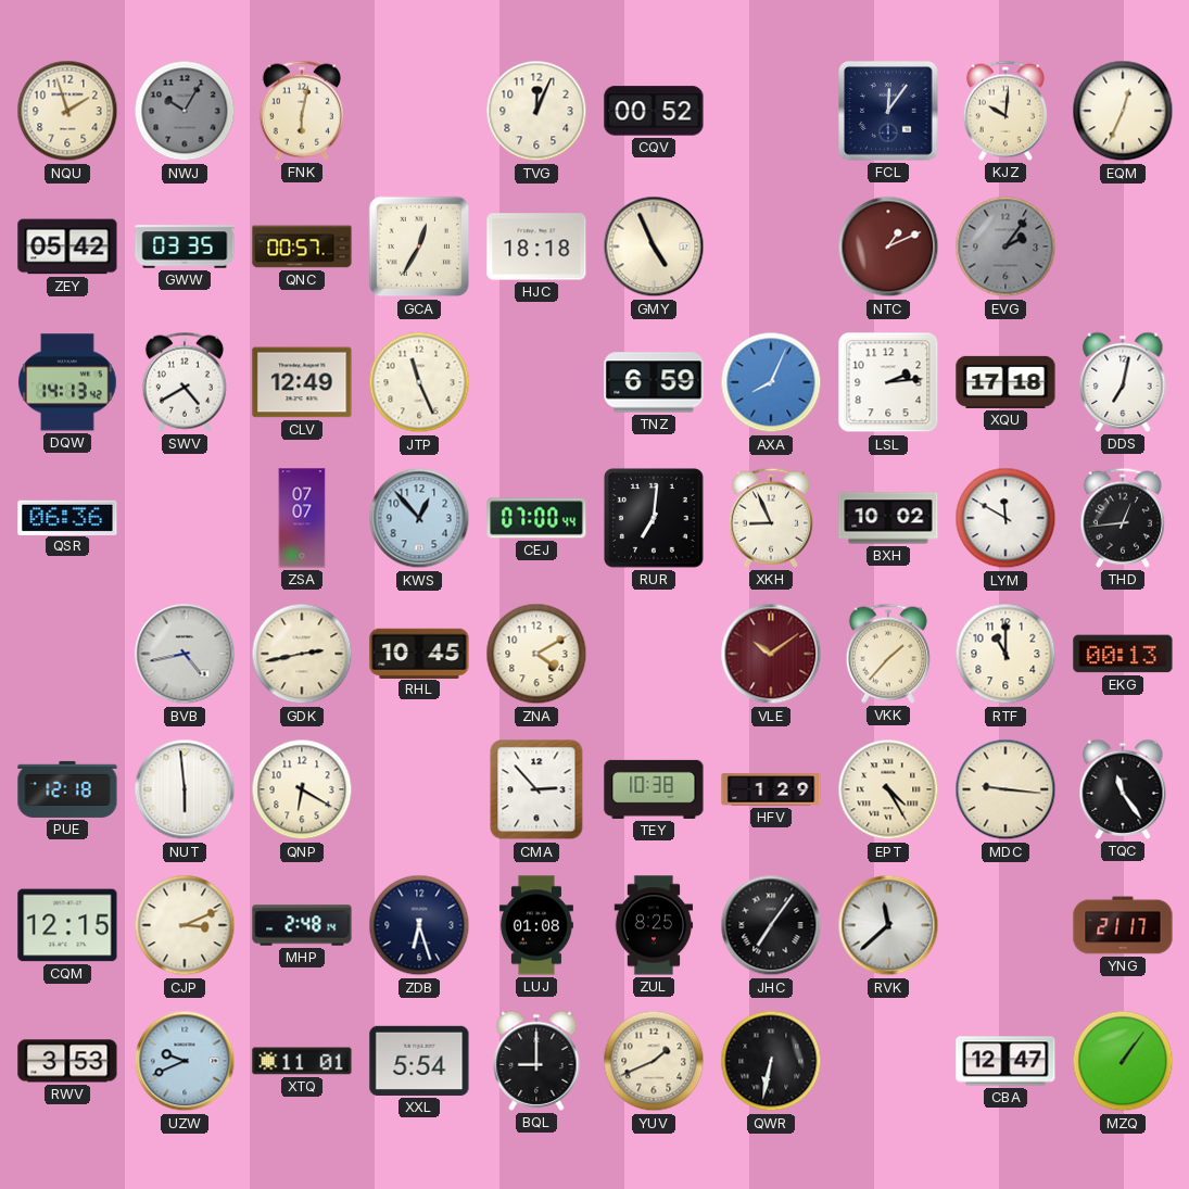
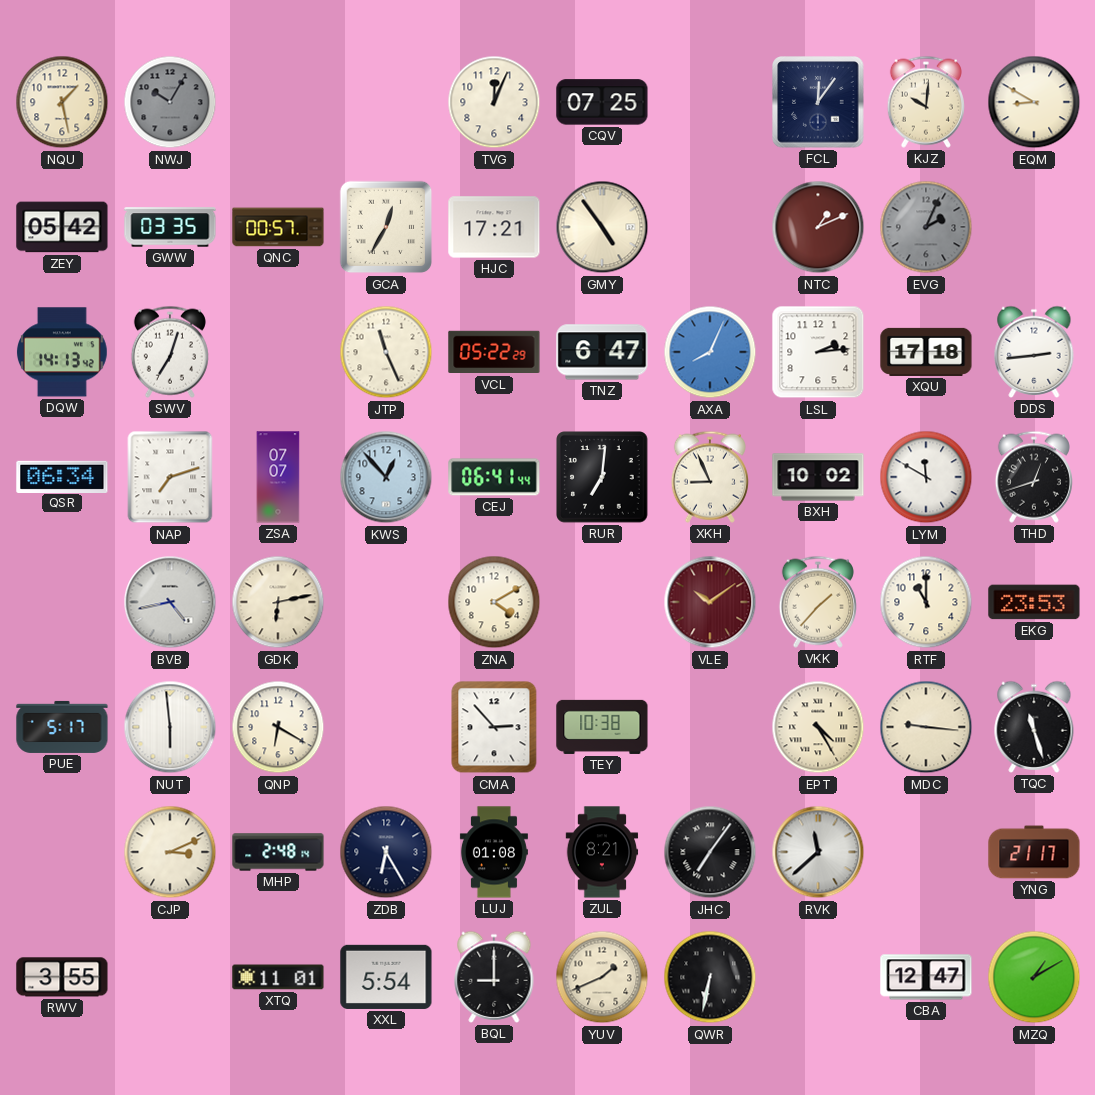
NQU: 1:57 -> 1:28 (62, 102)
FNK: 6:02 -> none (302, 111)
CQV: 00:52 -> 07:25 (602, 102)
EQM: 12:34 -> 8:50 (1034, 102)
HJC: 18:18 -> 17:21 (494, 227)
GMY: 4:56 -> 4:54 (602, 227)
EVG: 2:06 -> 2:04 (926, 227)
SWV: 4:40 -> 7:03 (170, 352)
CLV: 12:49 -> none (302, 382)
VCL: none -> 05:22 (494, 352)
TNZ: 6:59 -> 6:47 (602, 352)
DDS: 7:02 -> 2:44 (1034, 352)
QSR: 06:36 -> 06:34 (62, 476)
NAP: none -> 7:12 (170, 477)
CEJ: 07:00 -> 06:41 (494, 477)
THD: 12:44 -> 12:42 (1034, 477)
GDK: 2:43 -> 6:13 (278, 602)
RHL: 10:45 -> none (419, 653)
EKG: 00:13 -> 23:53 (1034, 602)
PUE: 12:18 -> 5:17 (62, 727)
HFV: 1:29 -> none (771, 789)
TQC: 11:24 -> 11:27 (1034, 727)
CQM: 12:15 -> none (67, 925)
ZDB: 6:27 -> 6:25 (386, 852)
ZUL: 8:25 -> 8:21 (602, 852)
RWV: 3:53 -> 3:55 (62, 977)
UZW: 9:41 -> none (185, 1061)
MZQ: 1:06 -> 1:10 (1034, 977)
